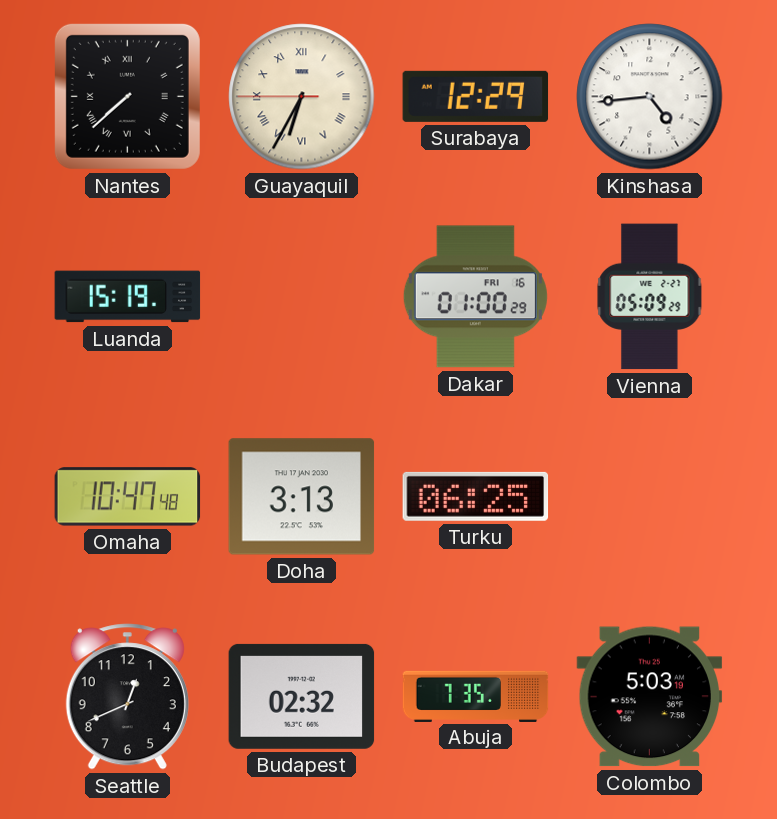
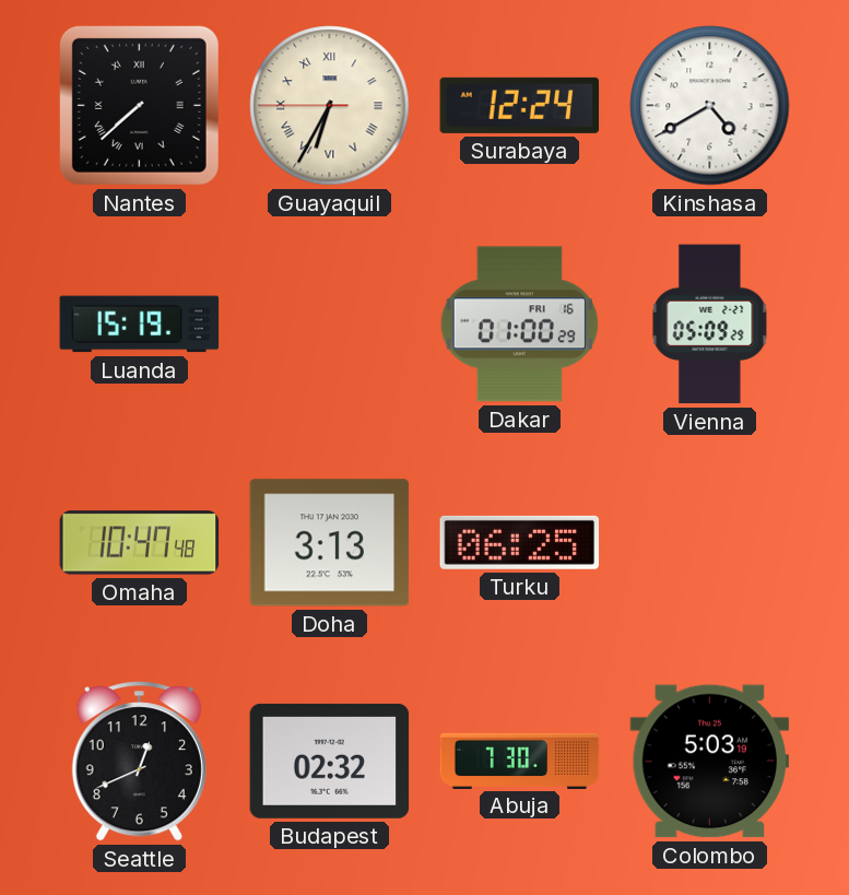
Surabaya: 12:29 -> 12:24 (520, 105)
Kinshasa: 4:44 -> 4:40 (710, 106)
Abuja: 7:35 -> 7:30 (520, 761)
